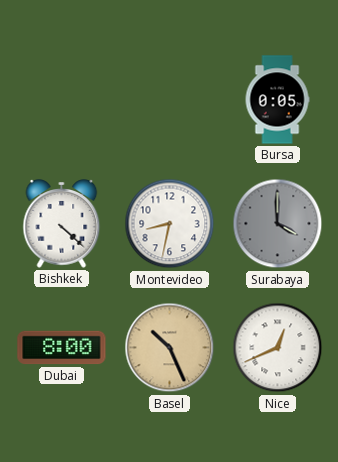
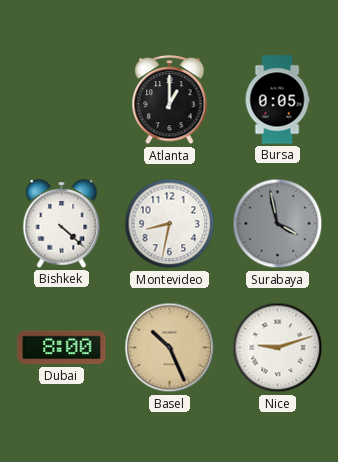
Atlanta: none -> 1:00 (170, 100)
Surabaya: 4:00 -> 3:58 (278, 224)
Nice: 12:41 -> 9:12 (278, 348)
